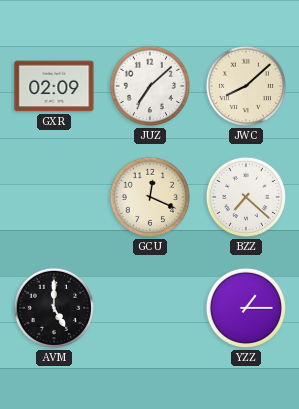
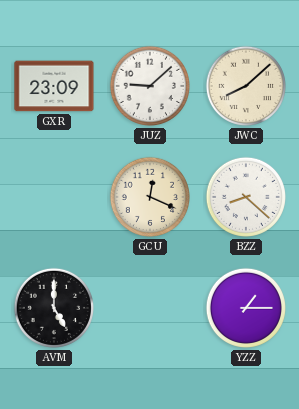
GXR: 02:09 -> 23:09 (54, 86)
JUZ: 7:08 -> 9:08 (150, 86)
BZZ: 7:22 -> 8:22 (246, 197)
